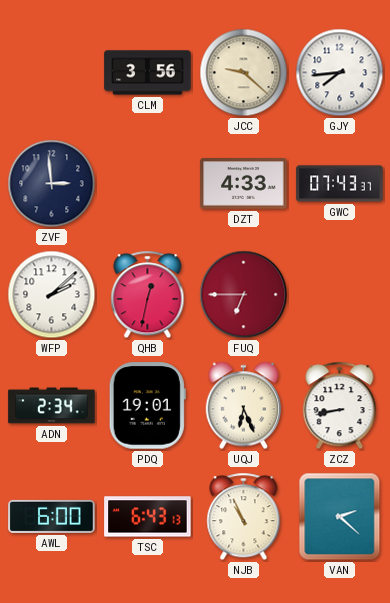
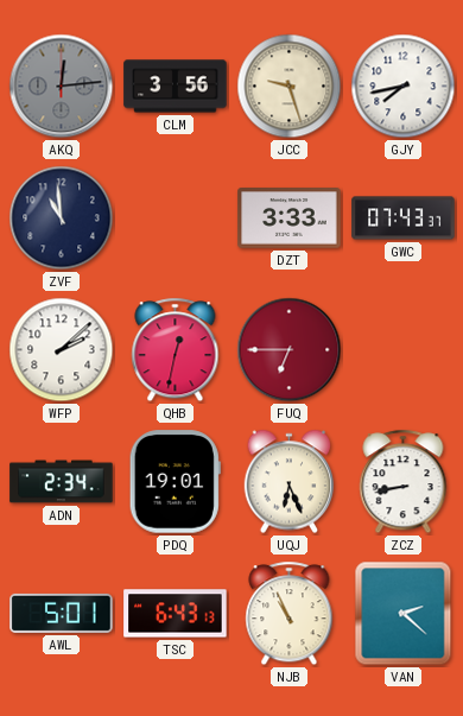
AKQ: none -> 12:14 (62, 87)
JCC: 9:22 -> 9:27 (290, 87)
GJY: 7:44 -> 7:43 (404, 87)
ZVF: 2:59 -> 10:59 (62, 218)
DZT: 4:33 -> 3:33 (290, 218)
AWL: 6:00 -> 5:01 (62, 613)
